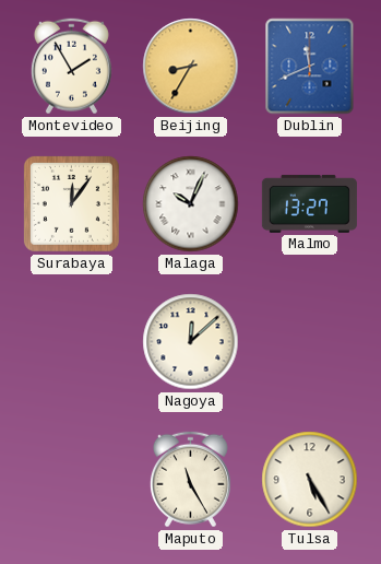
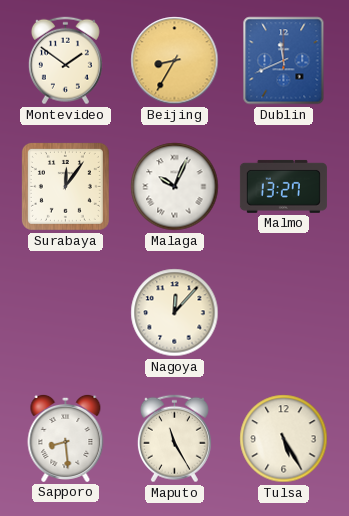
Montevideo: 1:55 -> 1:51 (65, 61)
Nagoya: 12:08 -> 12:07 (175, 313)
Sapporo: none -> 8:29 (66, 438)
